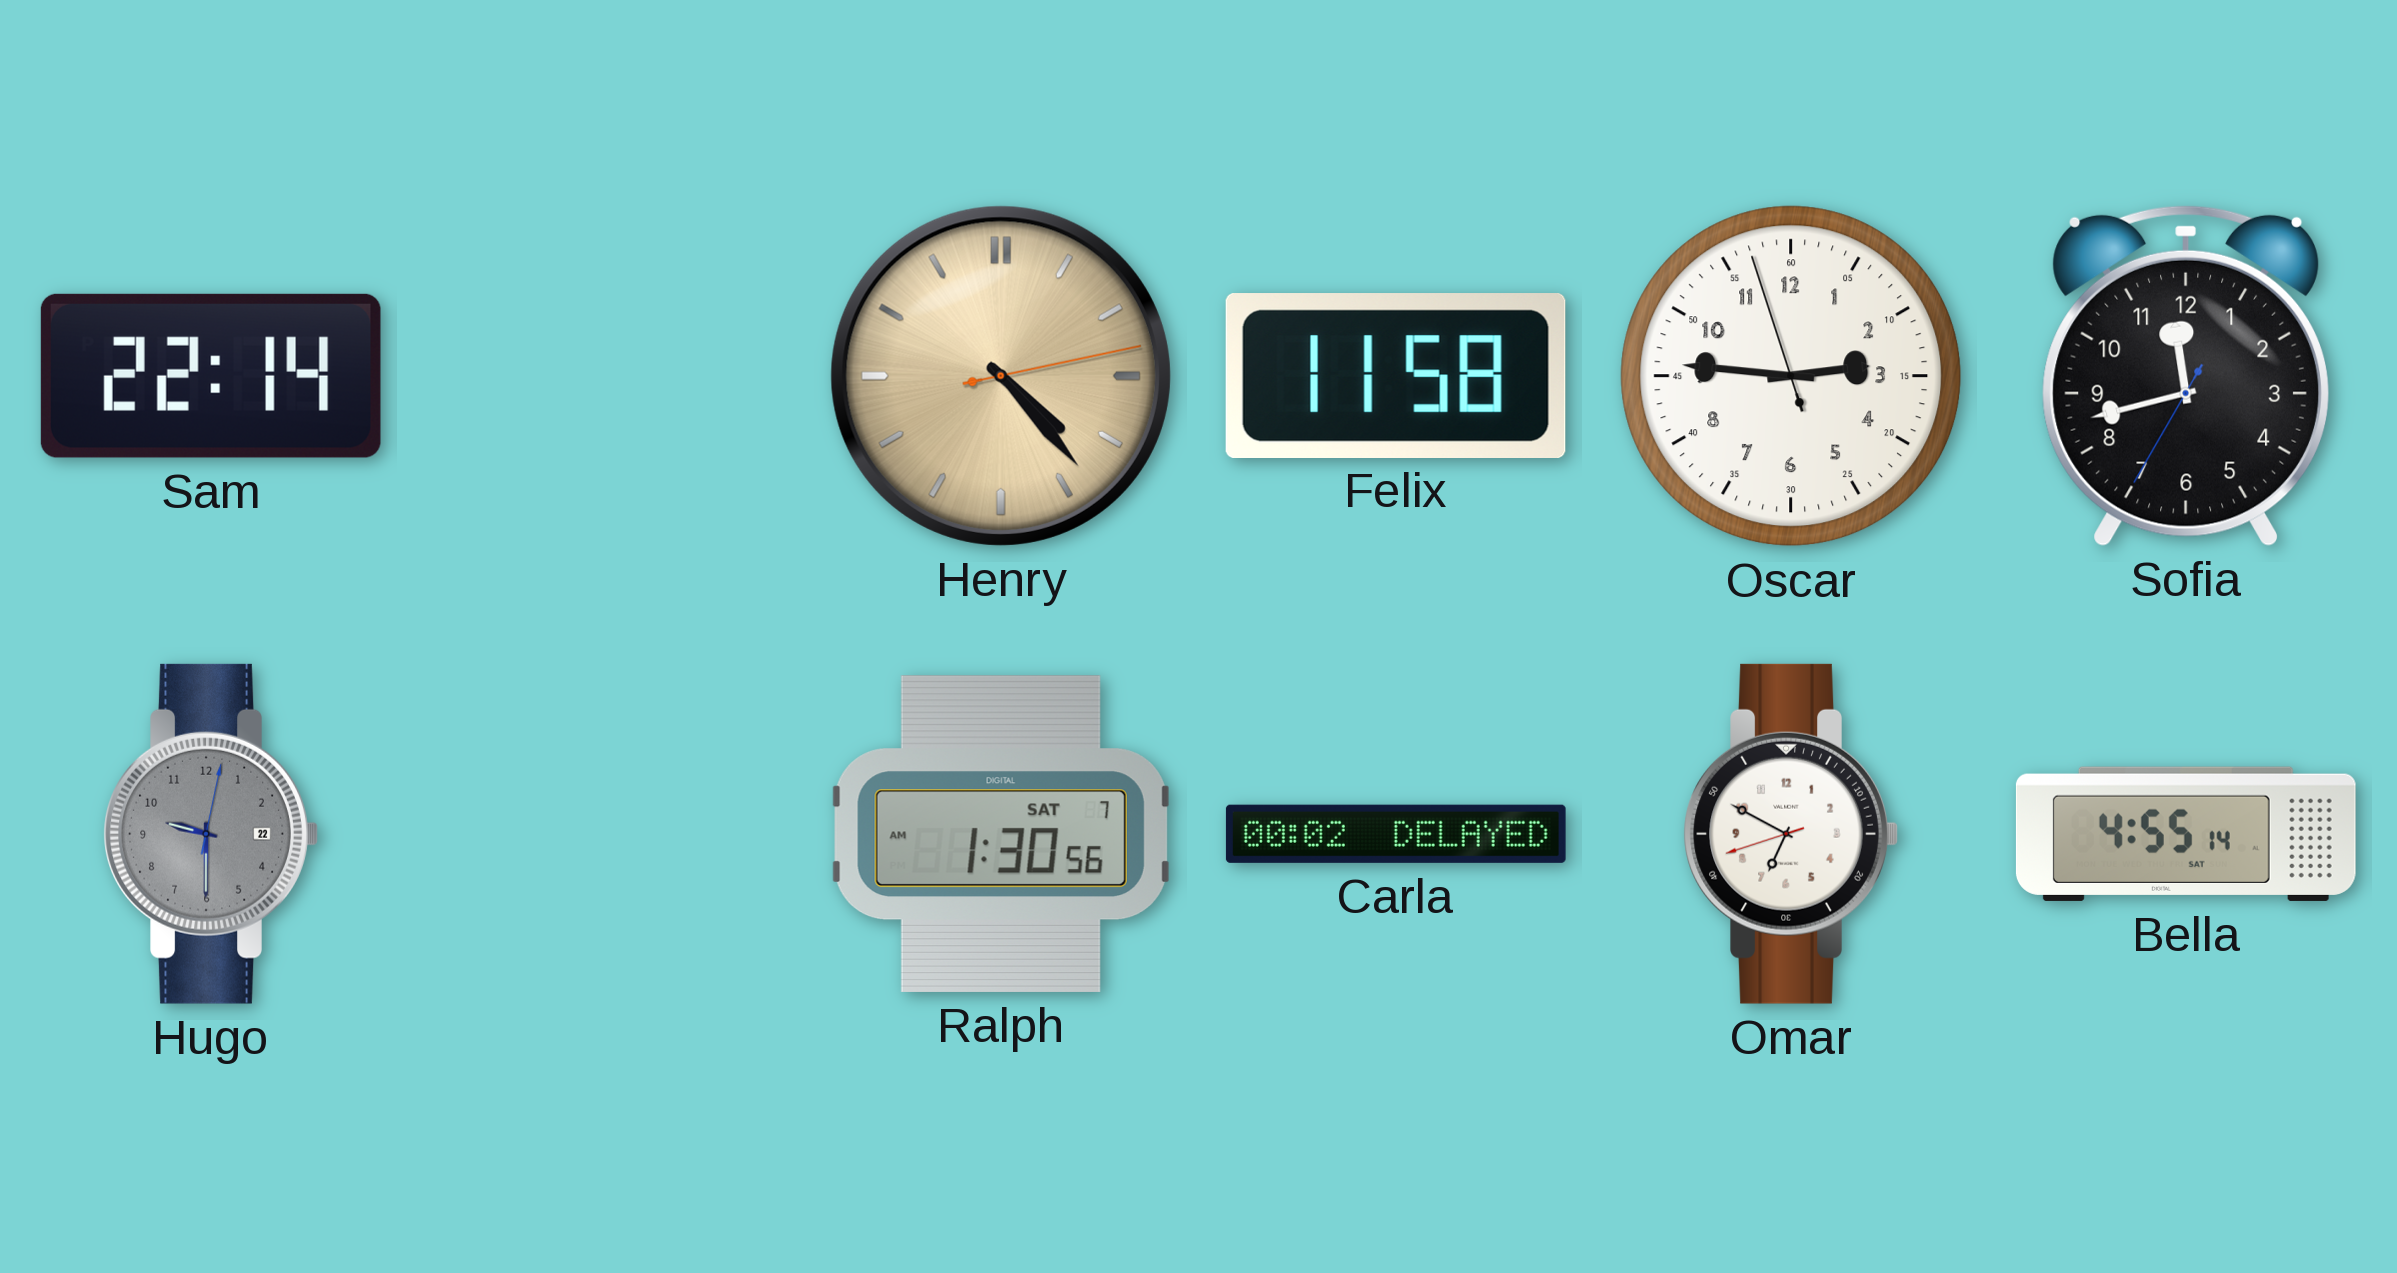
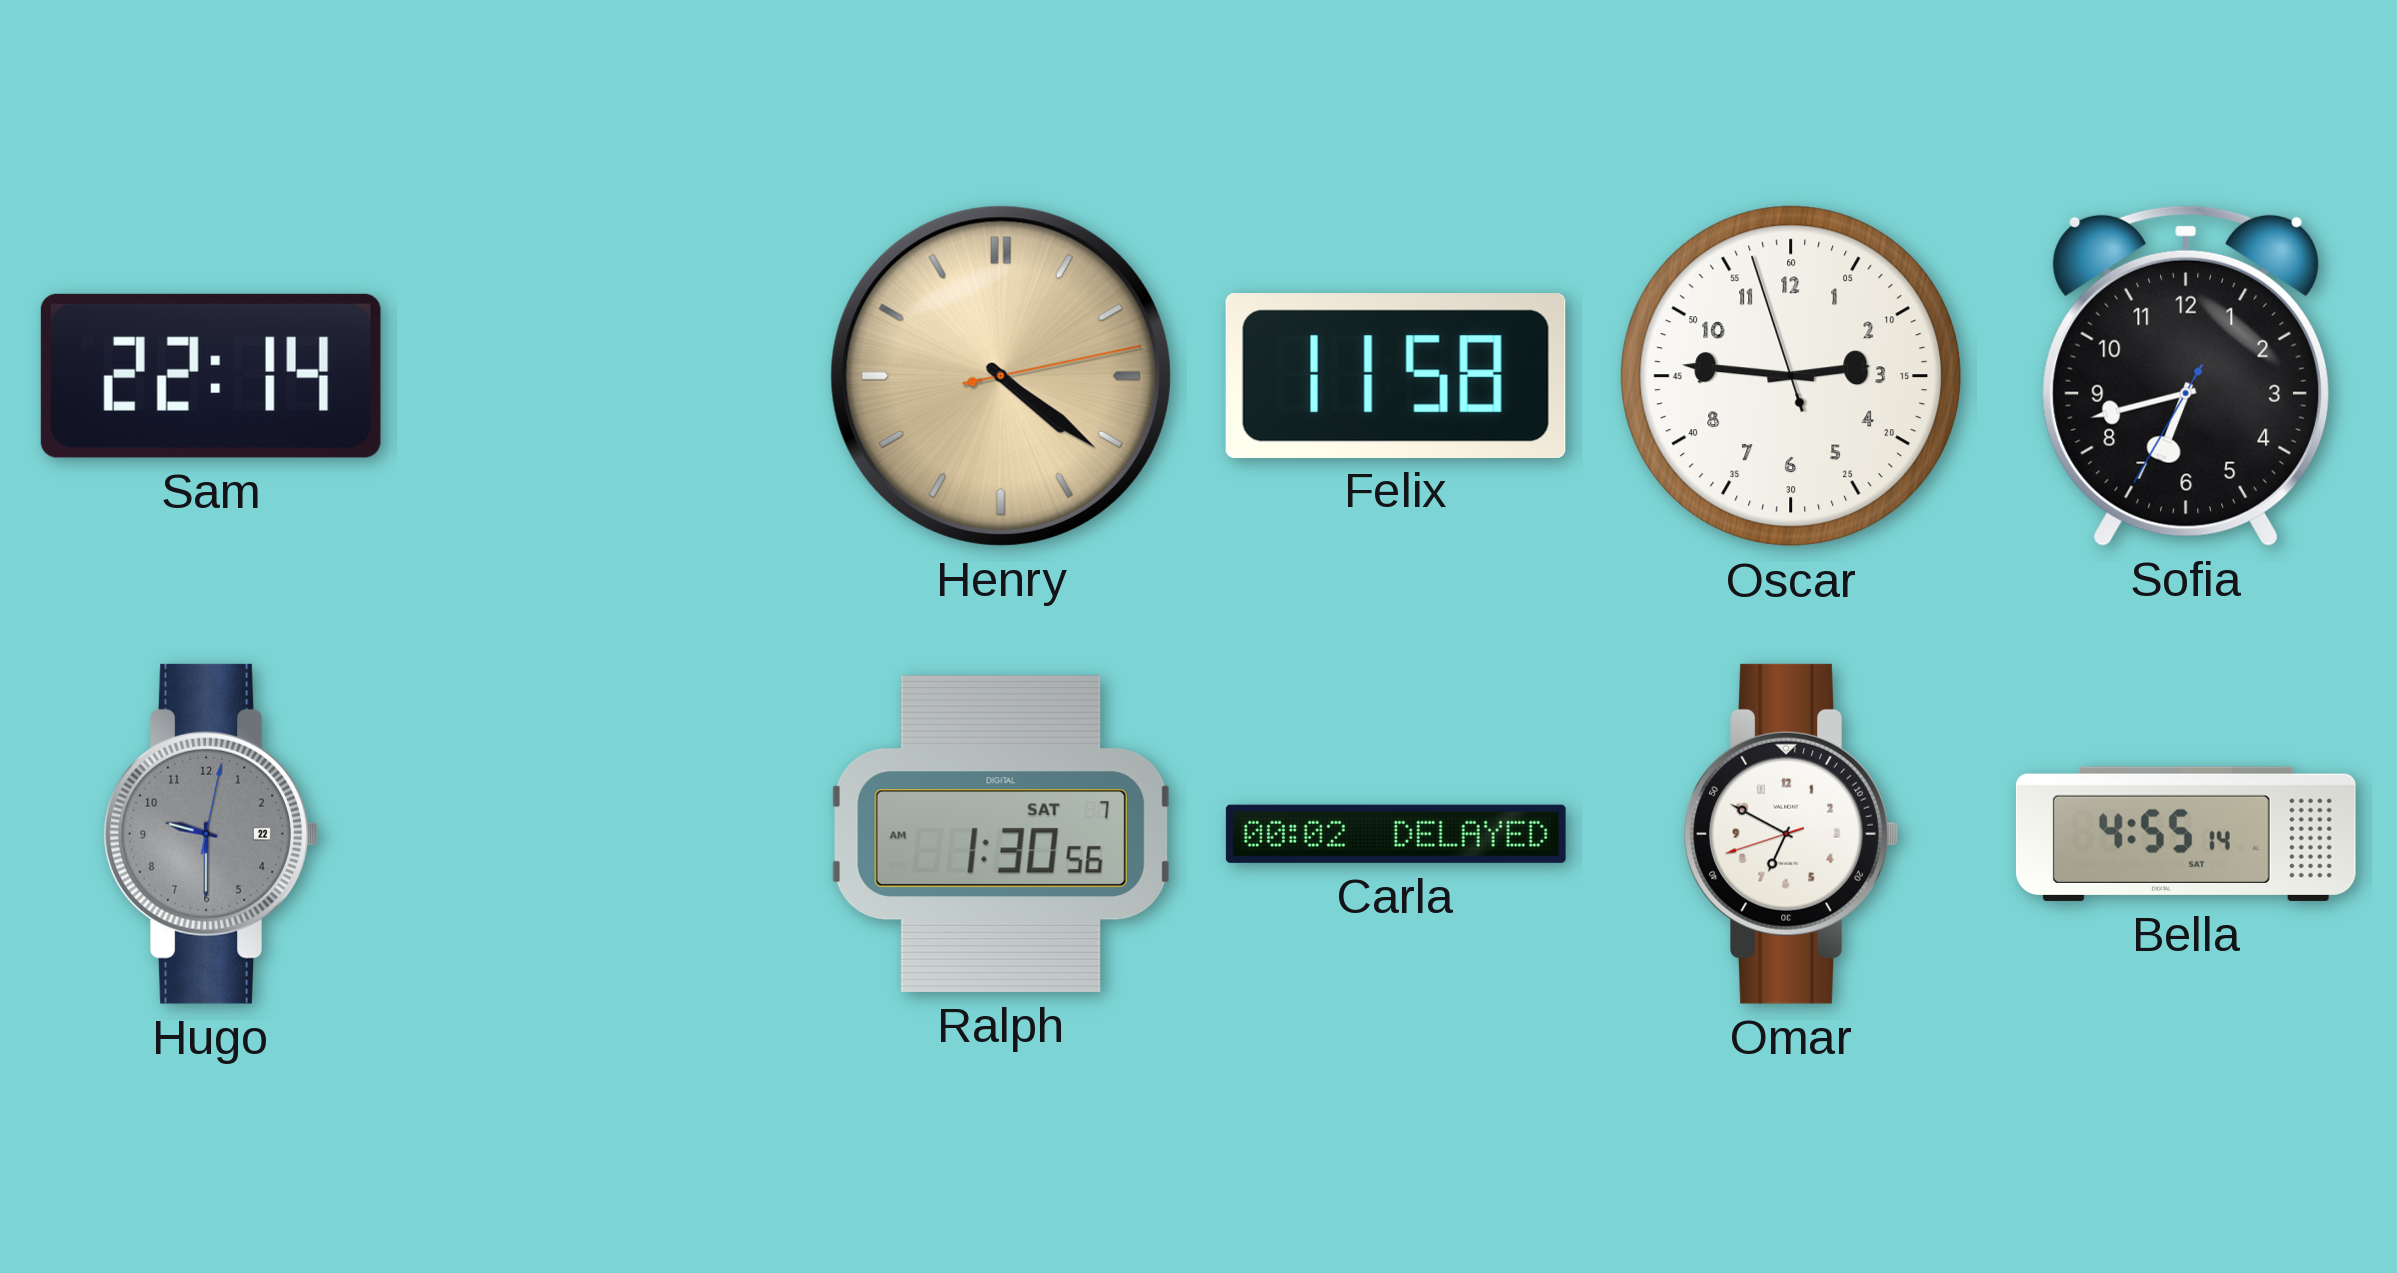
Henry: 4:23 -> 4:21 (1001, 376)
Sofia: 11:42 -> 6:42 (2186, 375)
